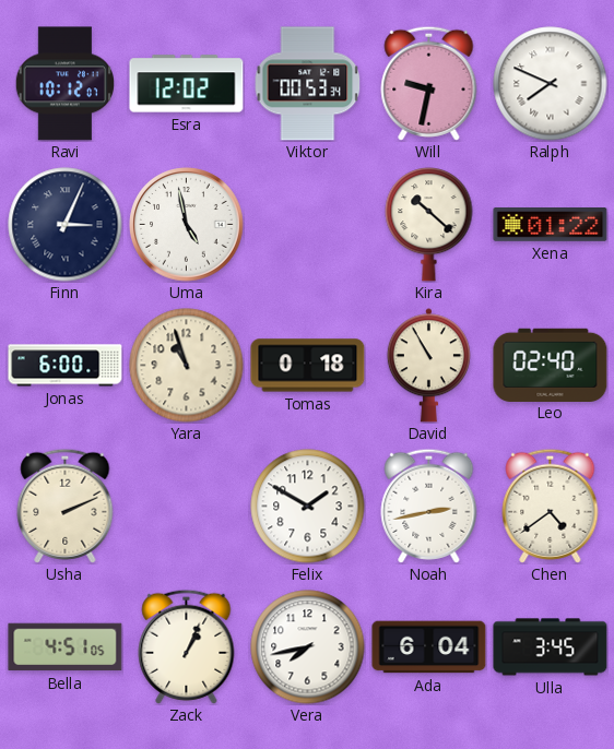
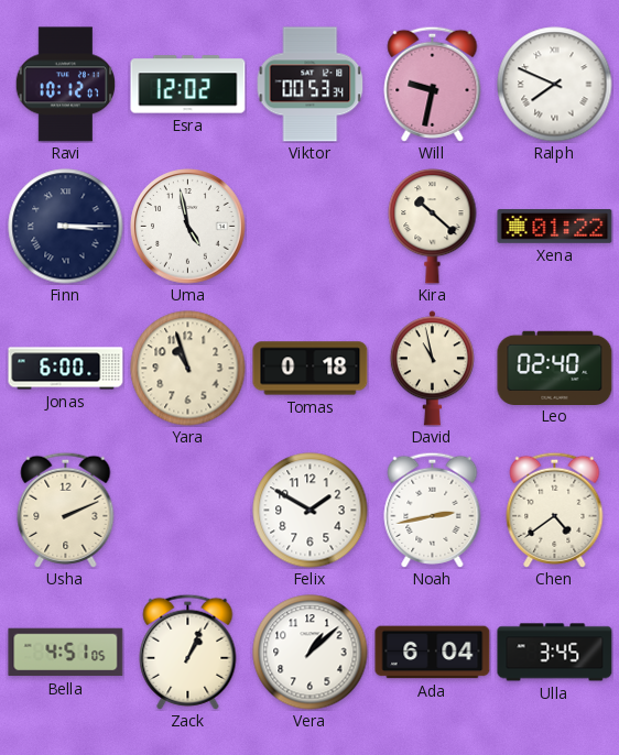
Finn: 3:04 -> 3:15 (66, 227)
David: 10:55 -> 10:58 (432, 369)
Vera: 7:43 -> 1:08 (311, 653)
